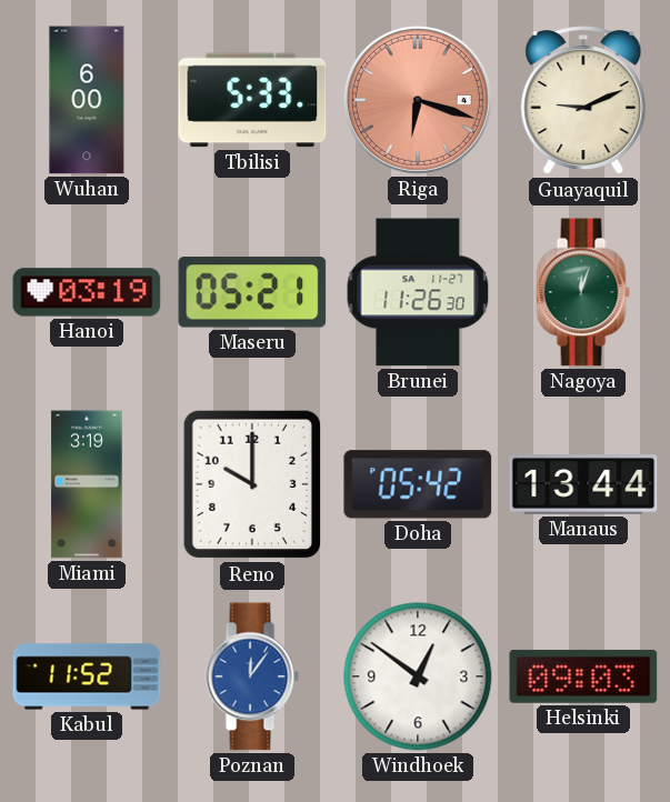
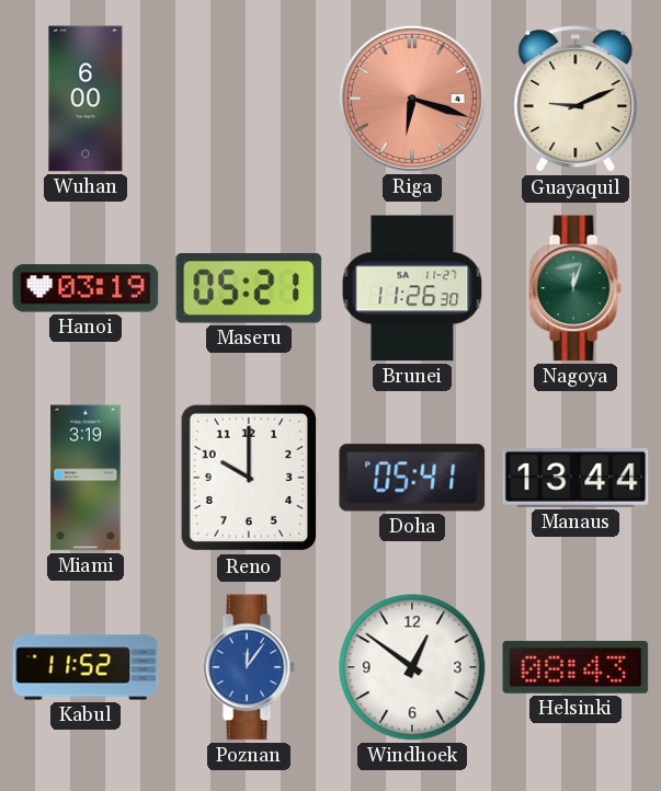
Tbilisi: 5:33 -> none (252, 100)
Doha: 05:42 -> 05:41 (412, 478)
Helsinki: 09:03 -> 08:43 (575, 667)
